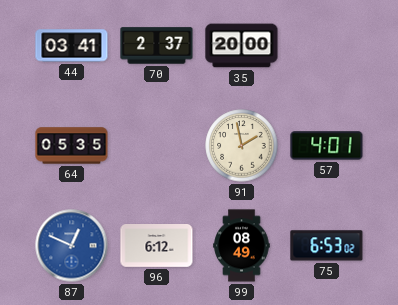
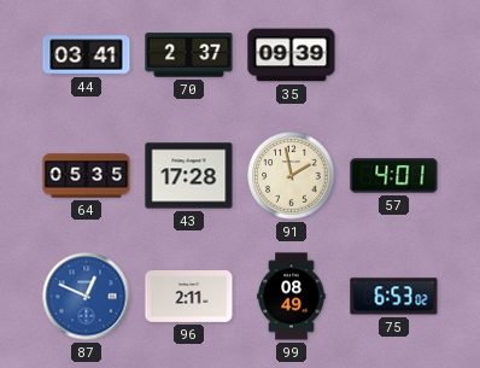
35: 20:00 -> 09:39 (292, 56)
43: none -> 17:28 (189, 176)
96: 6:12 -> 2:11 (189, 297)
